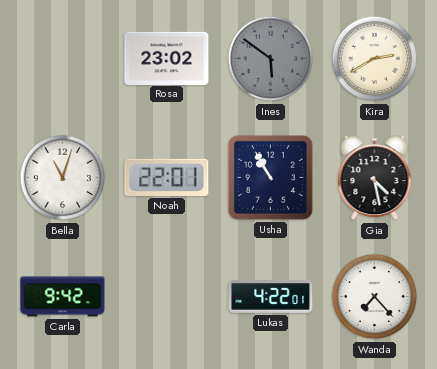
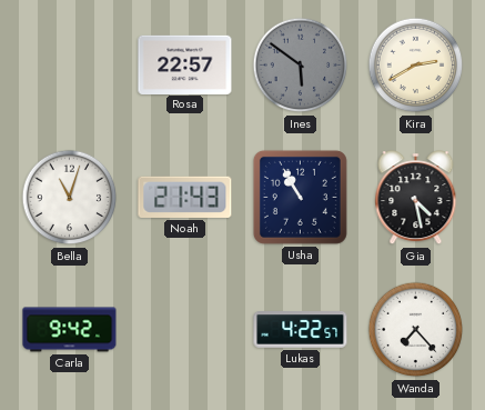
Rosa: 23:02 -> 22:57 (185, 64)
Noah: 22:01 -> 21:43 (185, 197)
Lukas: 4:22:01 -> 4:22:57 (301, 330)
